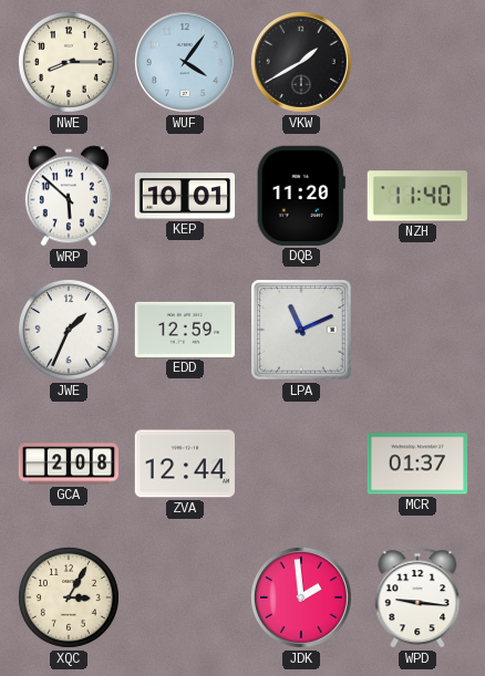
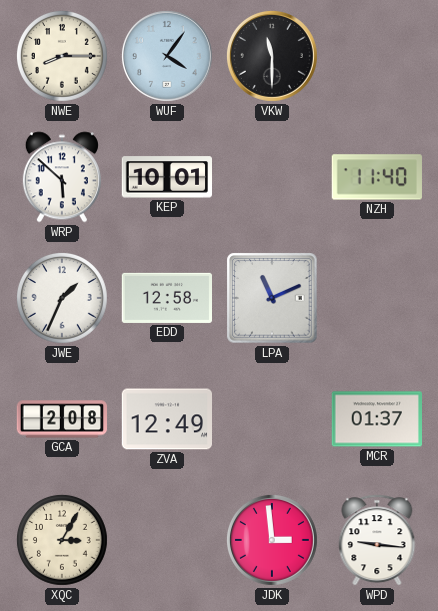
VKW: 1:40 -> 11:30 (272, 56)
DQB: 11:20 -> none (301, 196)
EDD: 12:59 -> 12:58 (166, 298)
ZVA: 12:44 -> 12:49 (166, 419)
JDK: 1:59 -> 2:59 (272, 540)
